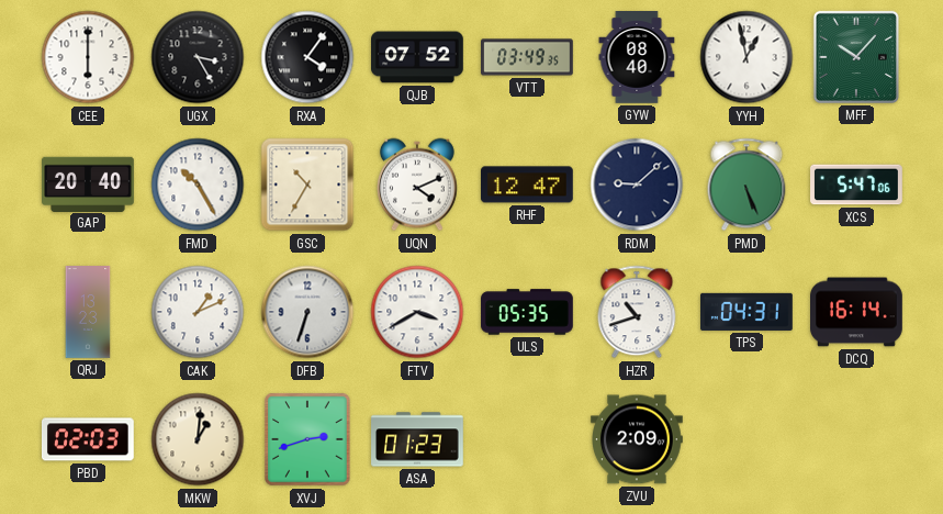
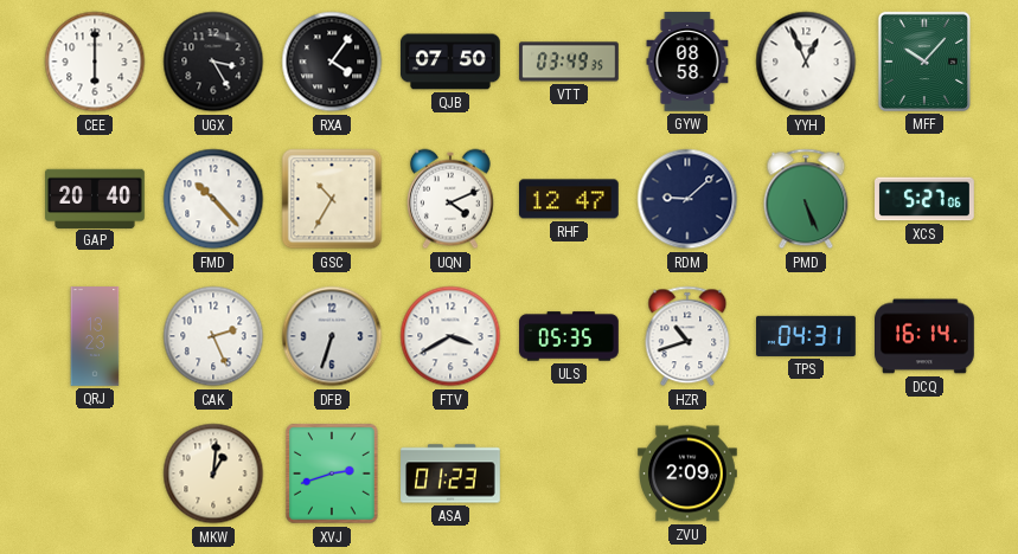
QJB: 07:52 -> 07:50 (452, 62)
GYW: 08:40 -> 08:58 (687, 63)
YYH: 12:58 -> 12:56 (806, 62)
FMD: 10:25 -> 10:23 (213, 199)
XCS: 5:47 -> 5:27 (924, 199)
CAK: 1:11 -> 2:26 (213, 336)
PBD: 02:03 -> none (88, 439)
